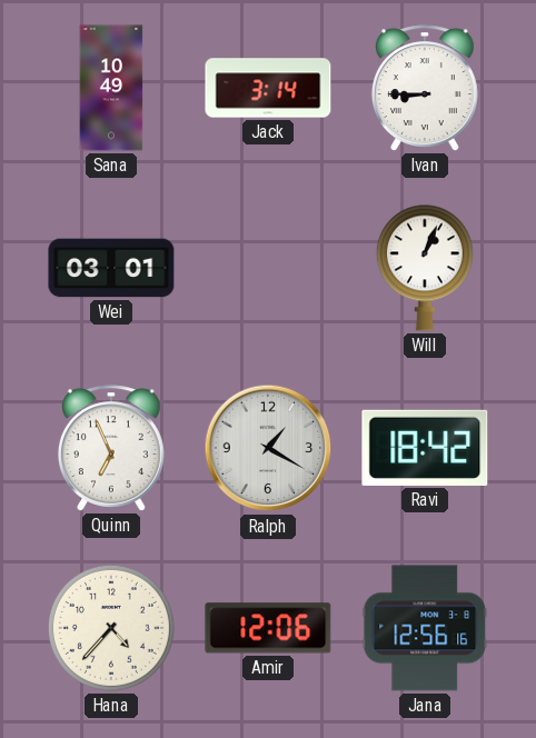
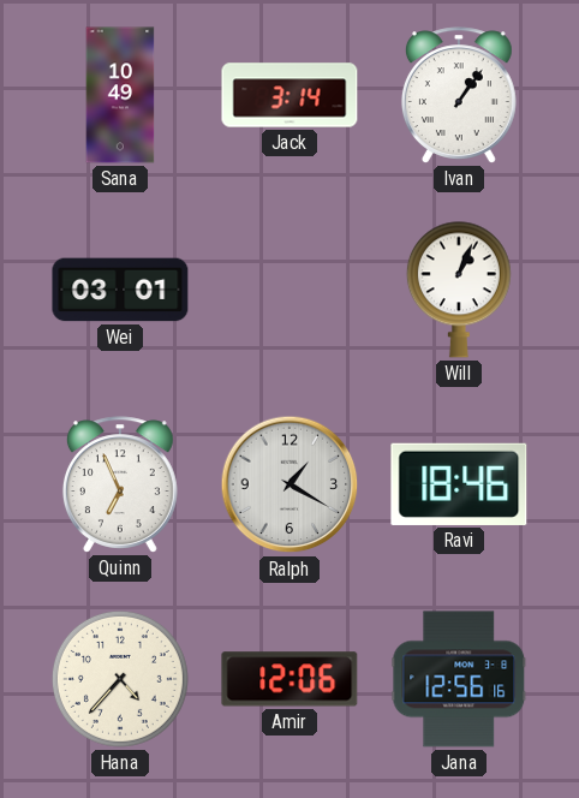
Ivan: 8:45 -> 1:06 (459, 95)
Ravi: 18:42 -> 18:46 (459, 484)
